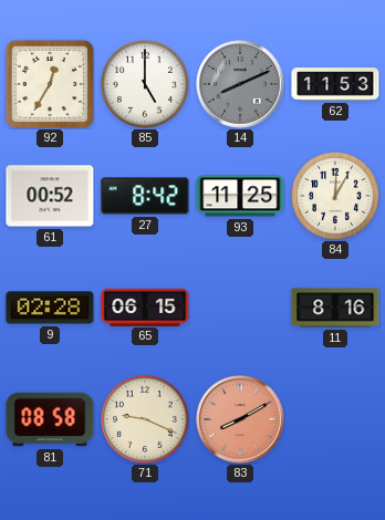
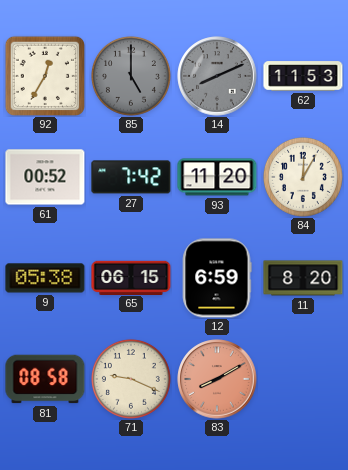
85 dial: white -> grey (131, 76)
27: 8:42 -> 7:42 (131, 177)
93: 11:25 -> 11:20 (217, 177)
9: 02:28 -> 05:38 (45, 278)
12: none -> 6:59 (217, 278)
11: 8:16 -> 8:20 (303, 278)
